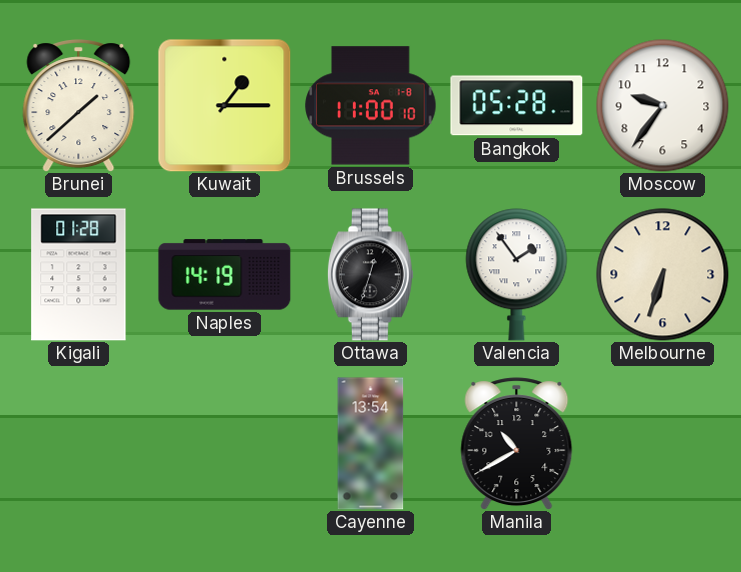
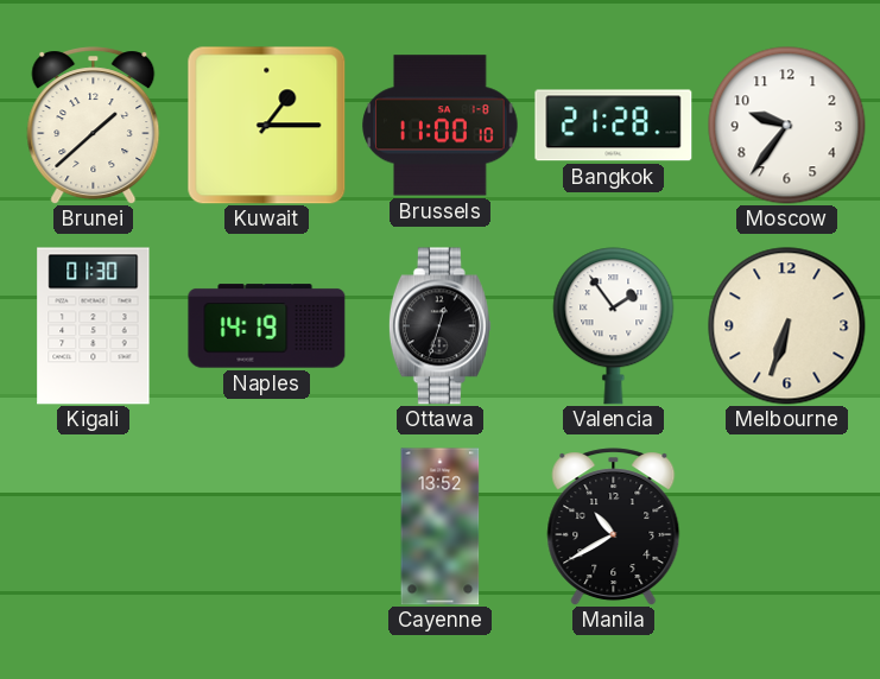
Bangkok: 05:28 -> 21:28 (614, 126)
Kigali: 01:28 -> 01:30 (94, 326)
Cayenne: 13:54 -> 13:52 (441, 527)
